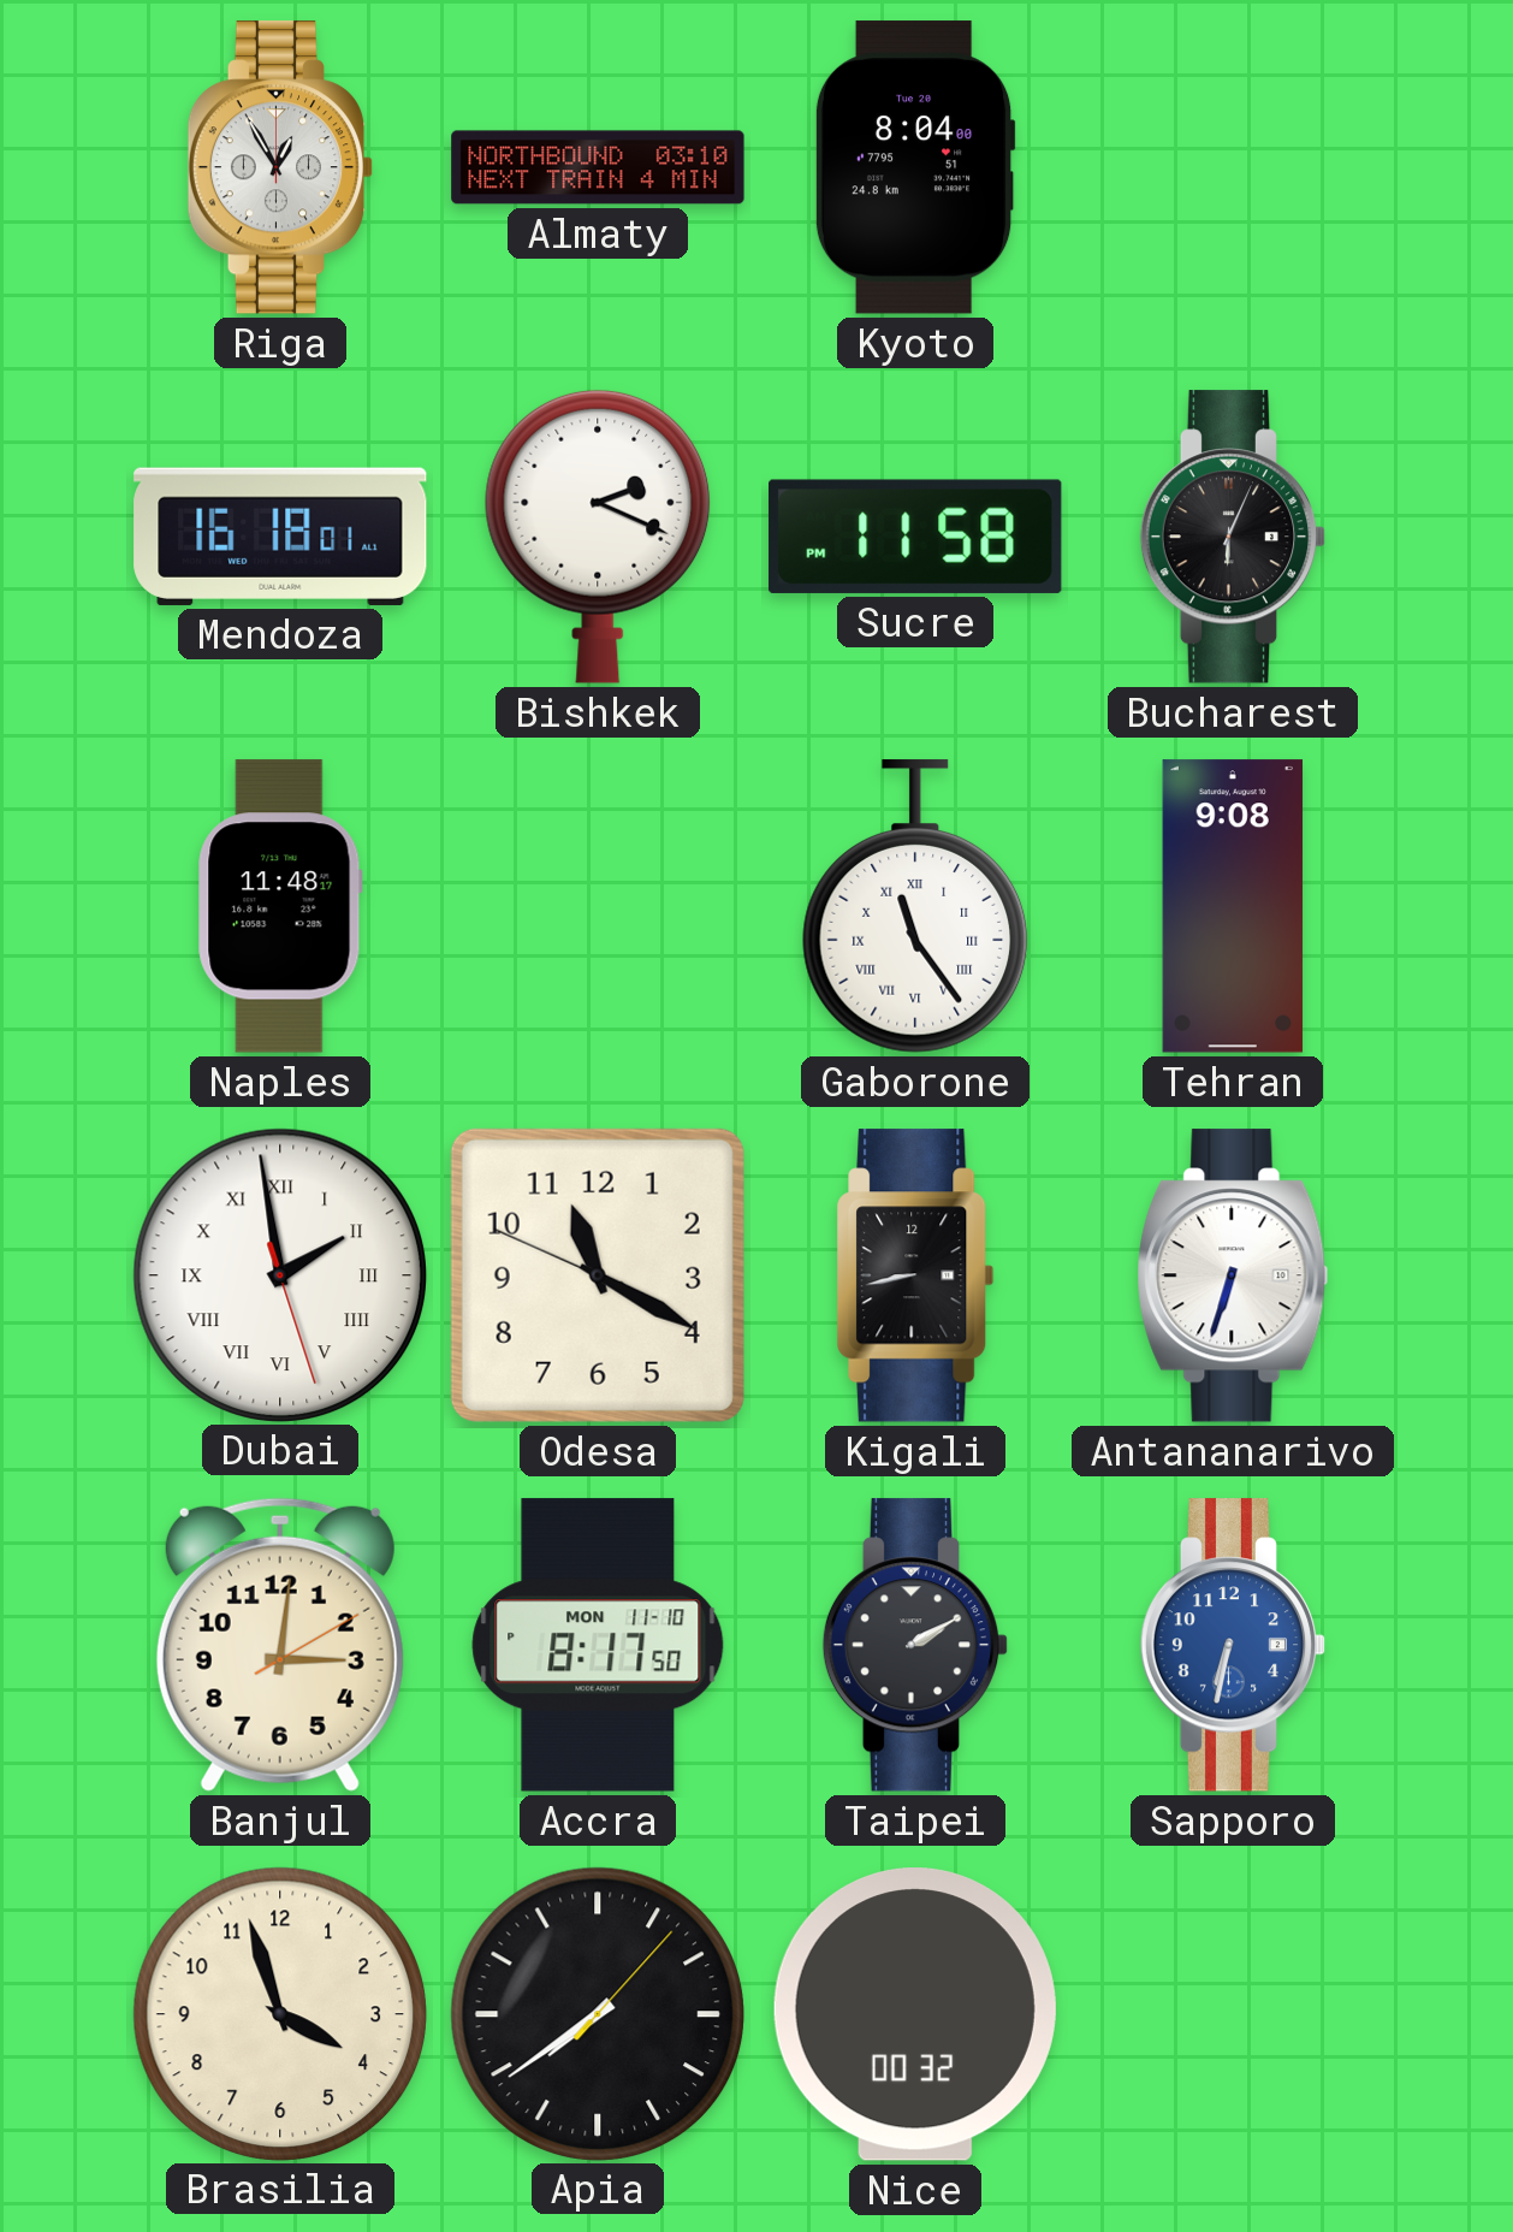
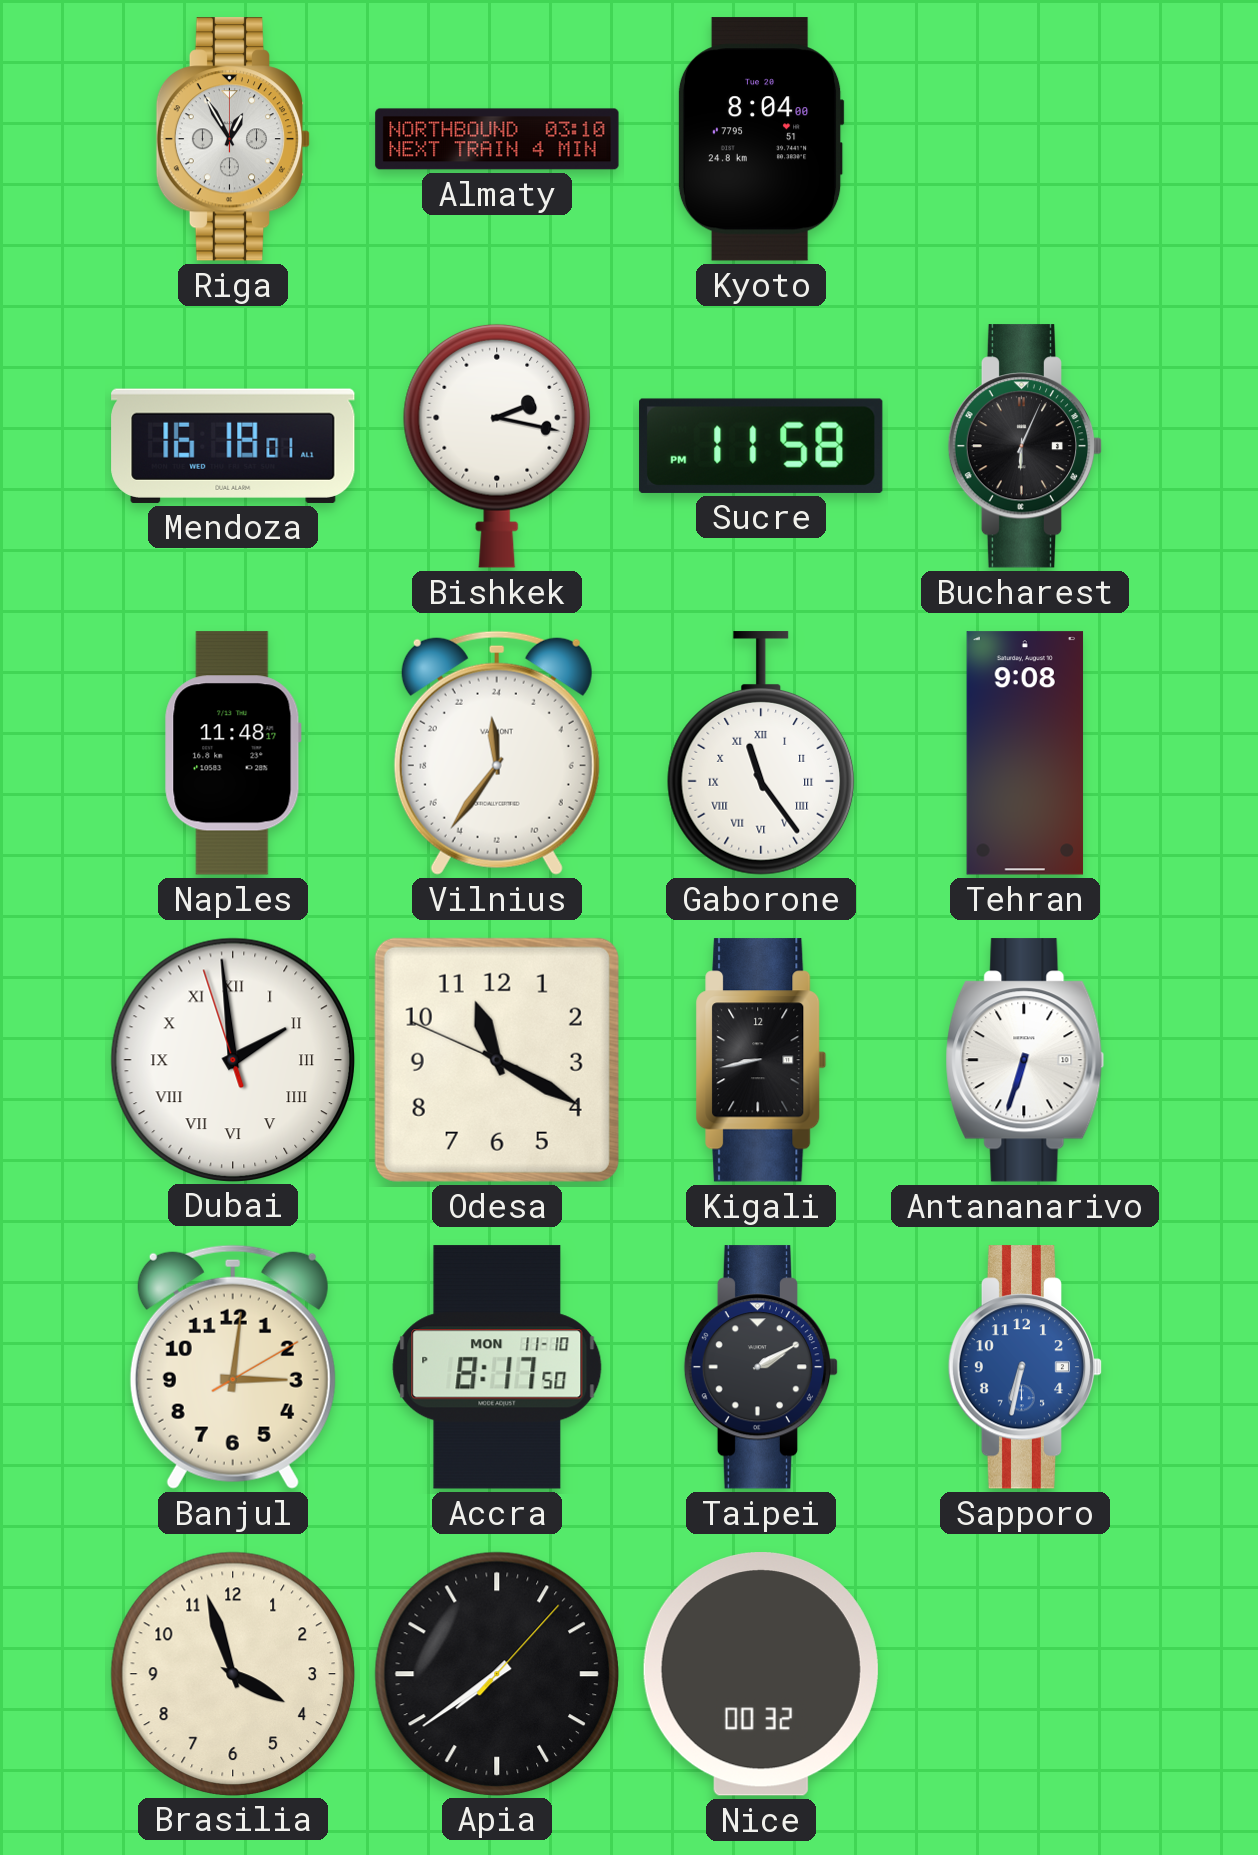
Bishkek: 2:19 -> 2:17 (497, 446)
Vilnius: none -> 23:36 (497, 753)
Dubai: 1:58:27 -> 1:58:57 (232, 1059)
